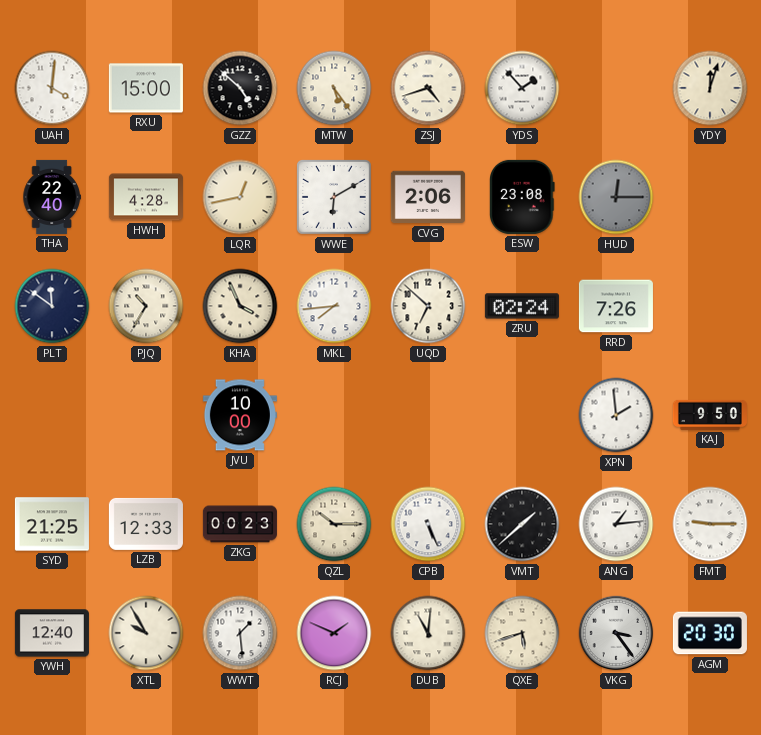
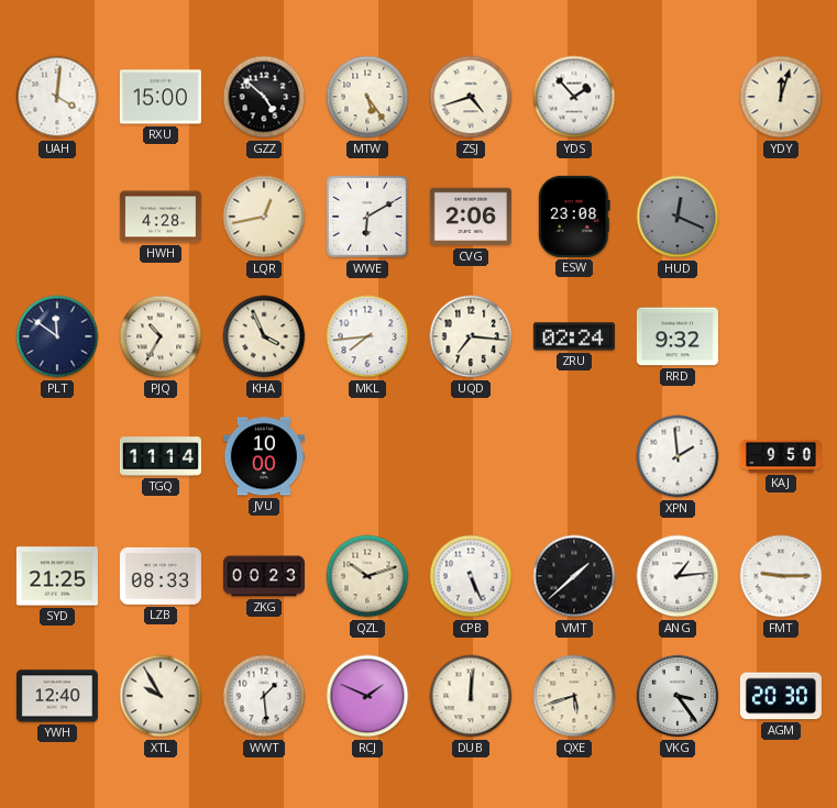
THA: 22:40 -> none (52, 197)
HUD: 12:15 -> 12:19 (678, 217)
UQD: 6:52 -> 7:16 (471, 336)
RRD: 7:26 -> 9:32 (678, 336)
TGQ: none -> 11:14 (161, 456)
LZB: 12:33 -> 08:33 (161, 576)
QZL: 10:15 -> 10:12 (367, 576)
DUB: 11:01 -> 12:01 (471, 696)
